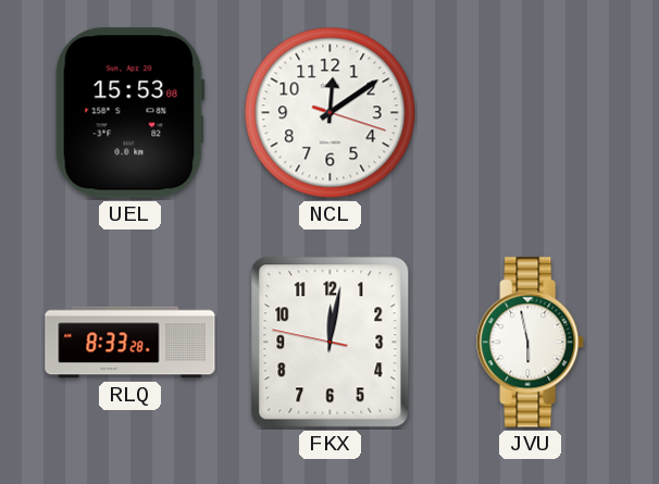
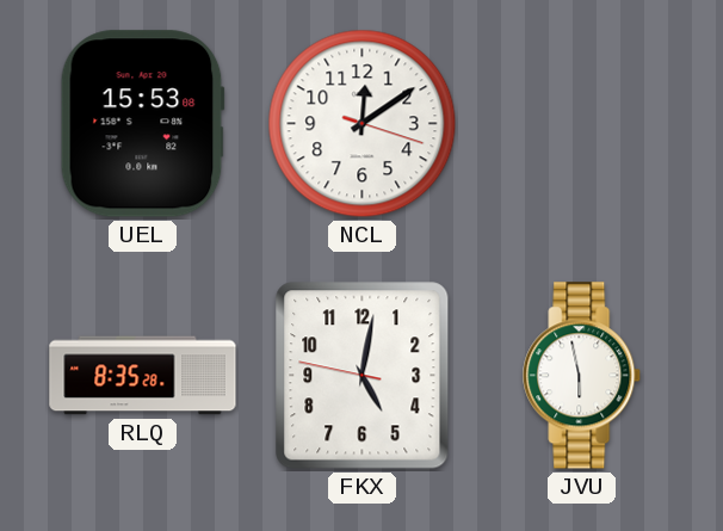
RLQ: 8:33 -> 8:35 (143, 376)
FKX: 12:01 -> 5:01 (363, 376)
